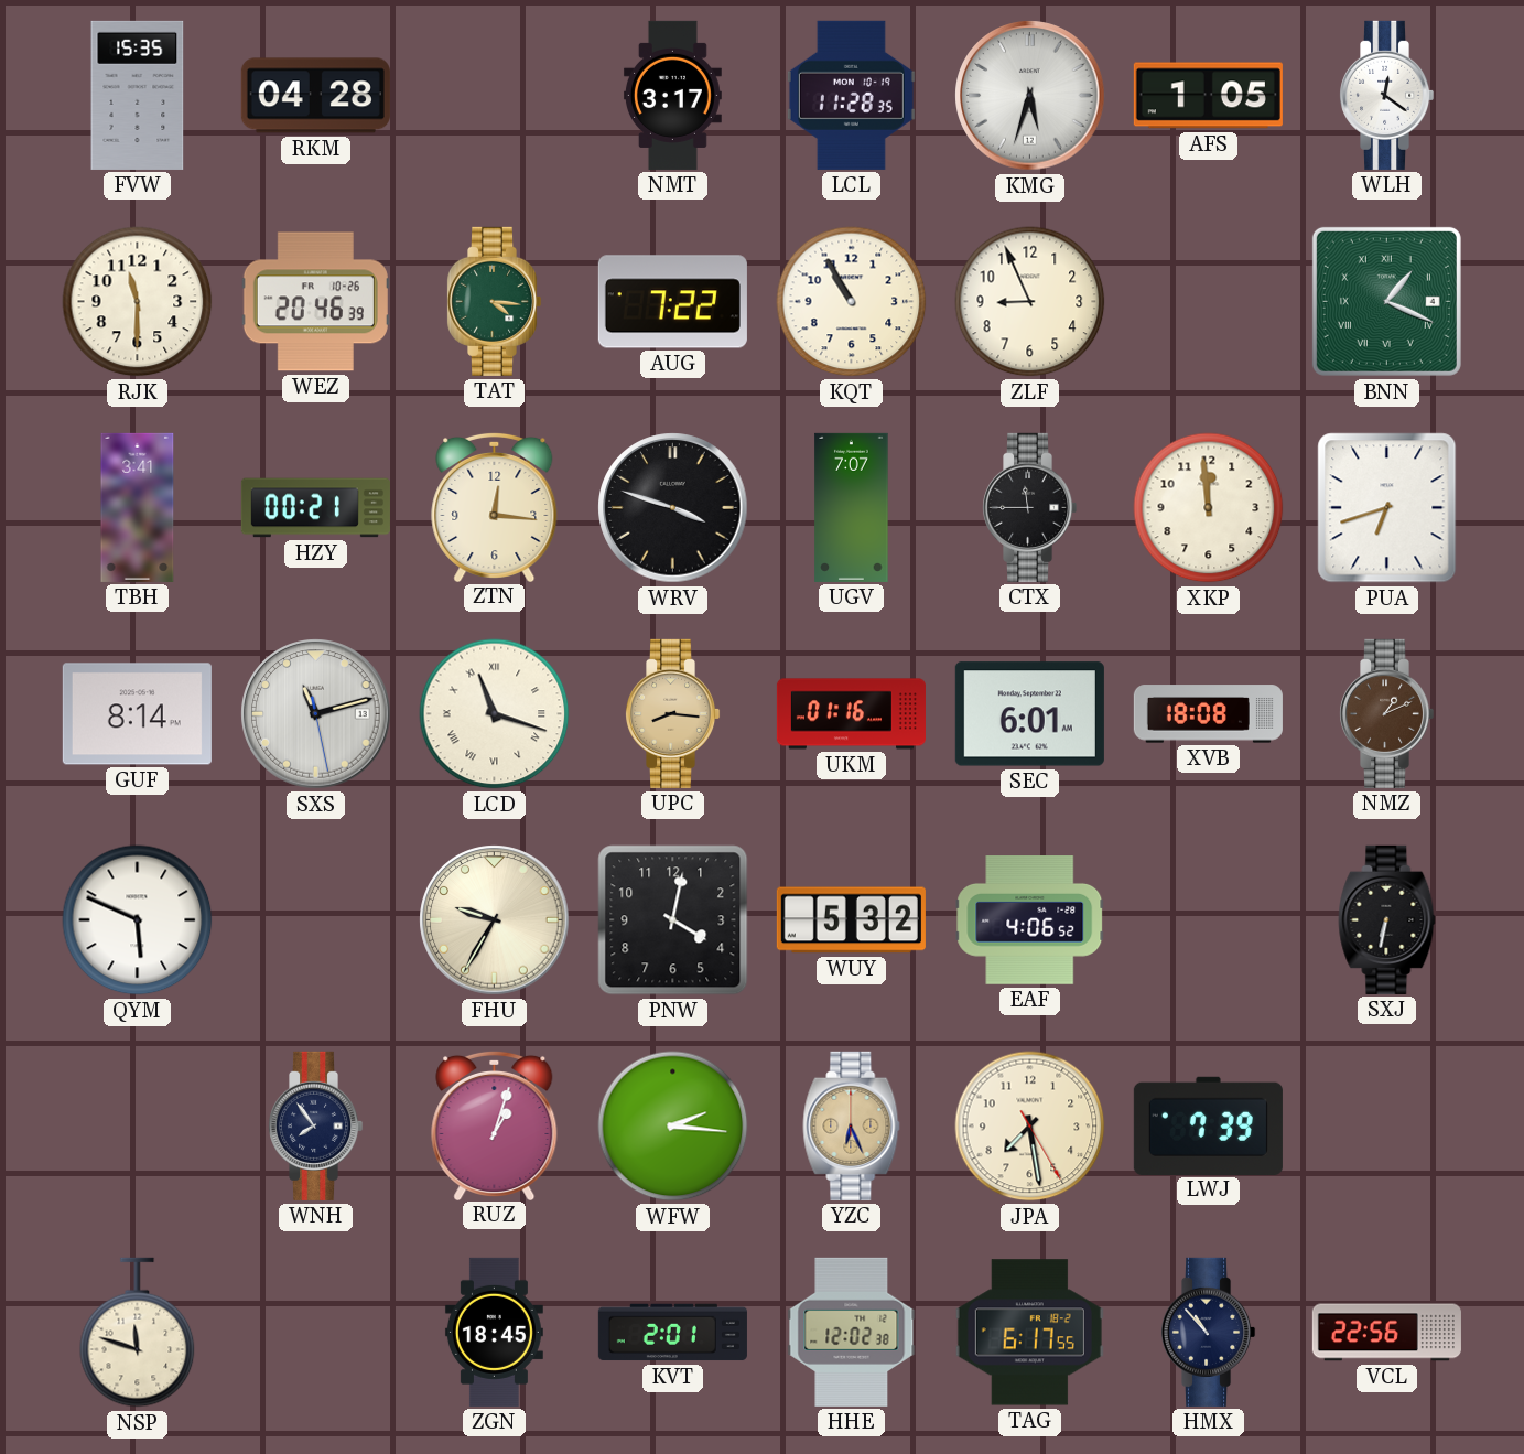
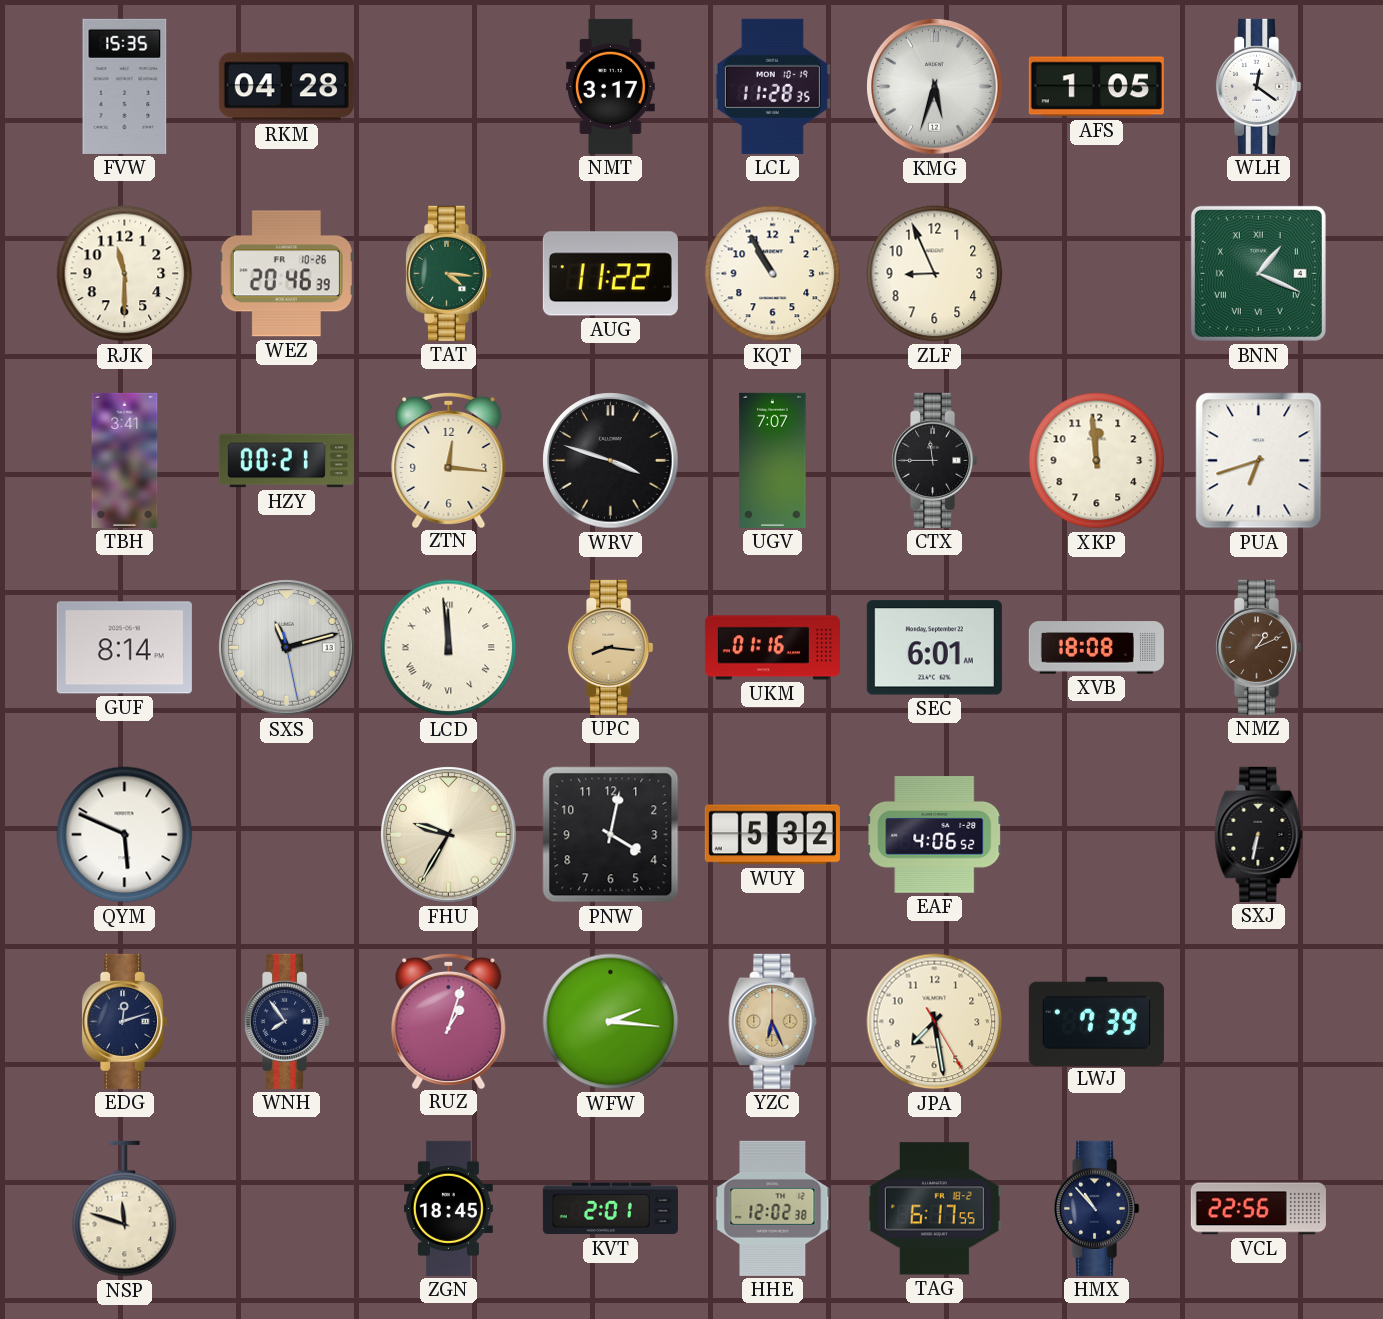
AUG: 7:22 -> 11:22 (610, 274)
LCD: 11:18 -> 11:59 (449, 648)
EDG: none -> 12:12 (125, 1021)
